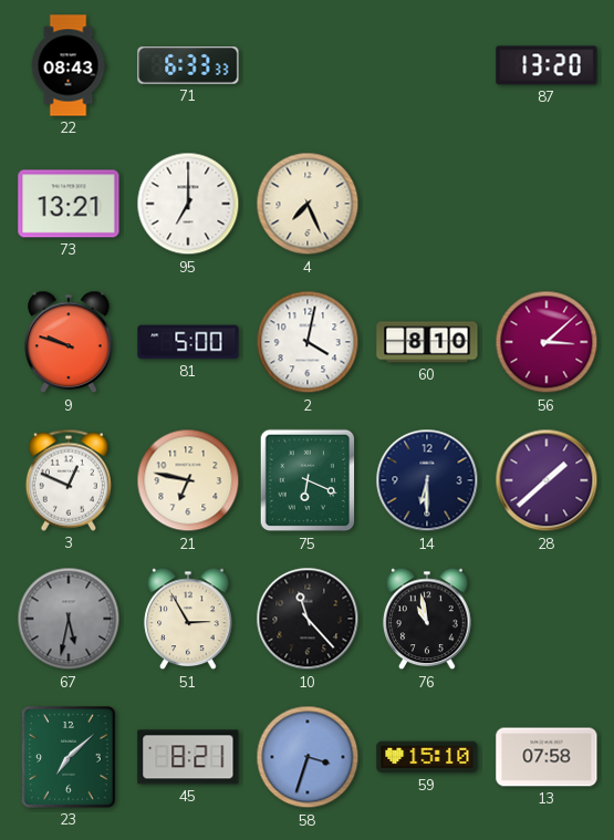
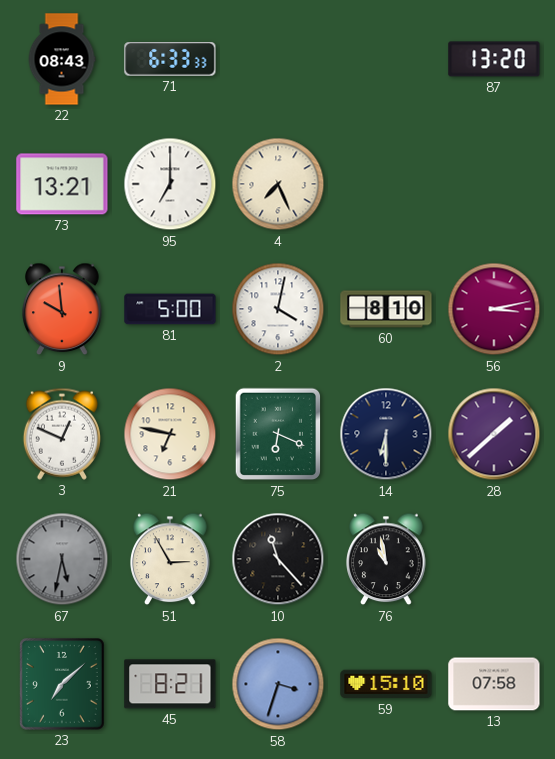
9: 9:48 -> 9:59 (62, 309)
56: 3:08 -> 3:13 (494, 309)
